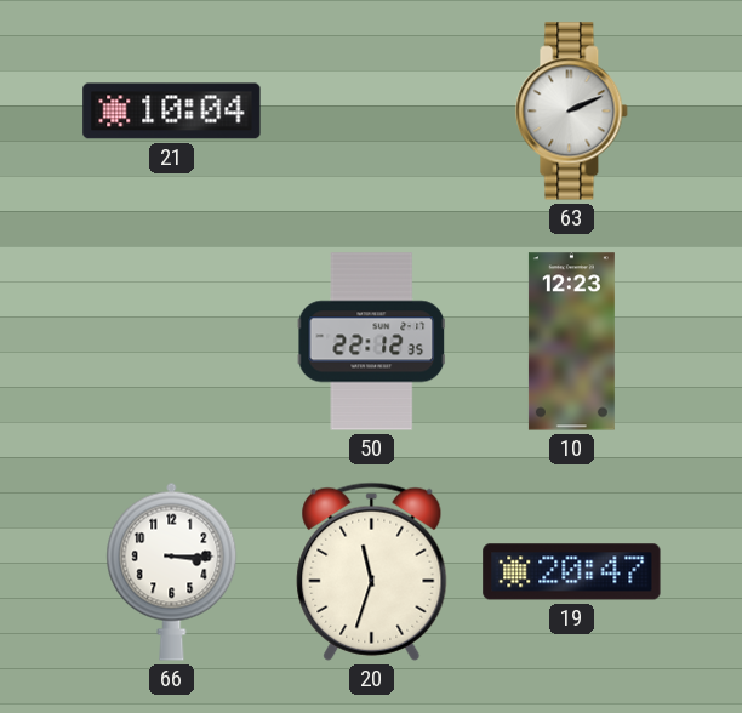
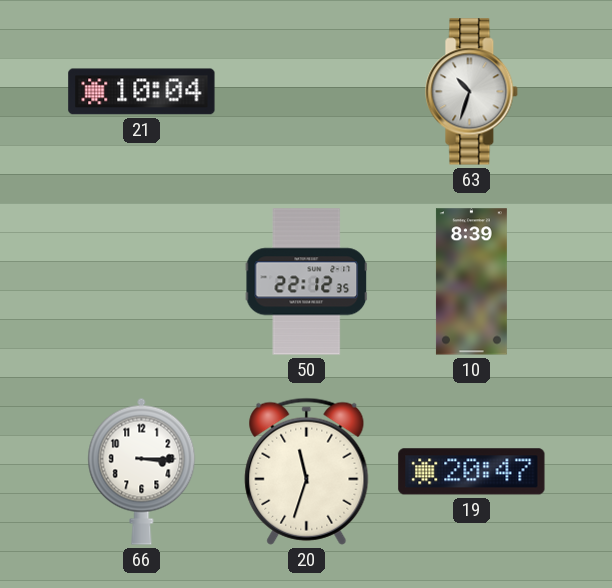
63: 2:11 -> 10:33 (472, 92)
10: 12:23 -> 8:39 (471, 282)
